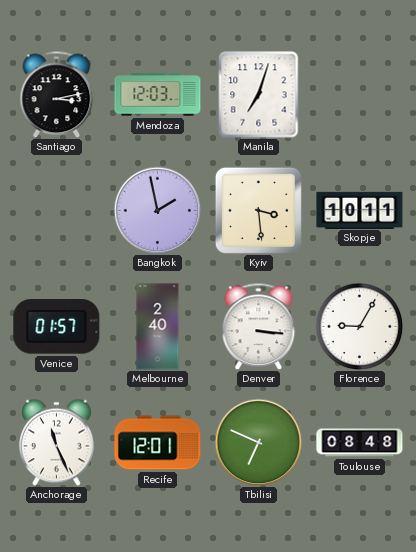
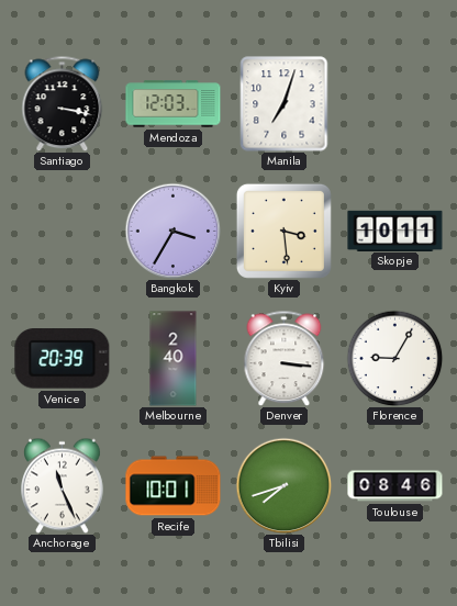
Santiago: 3:13 -> 3:17 (63, 103)
Bangkok: 1:58 -> 3:35 (172, 231)
Venice: 01:57 -> 20:39 (63, 359)
Recife: 12:01 -> 10:01 (174, 486)
Tbilisi: 6:49 -> 7:42 (283, 485)
Toulouse: 08:48 -> 08:46 (395, 486)
